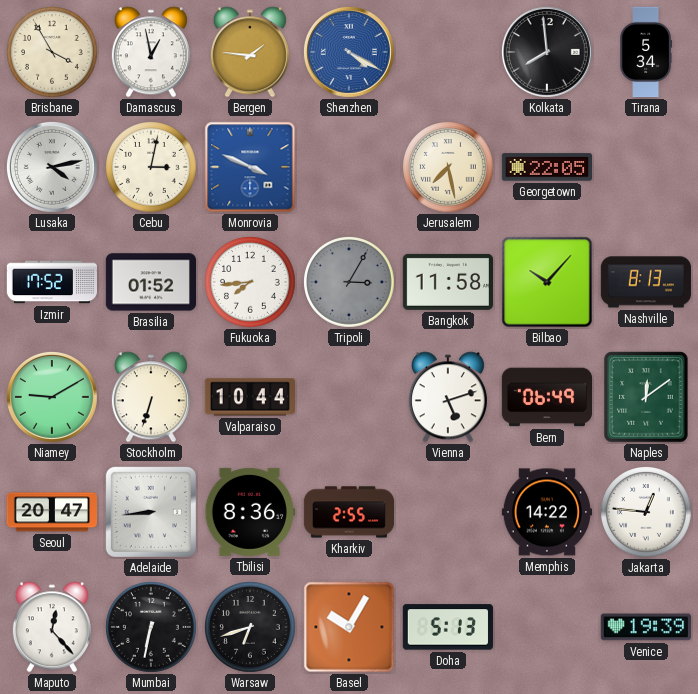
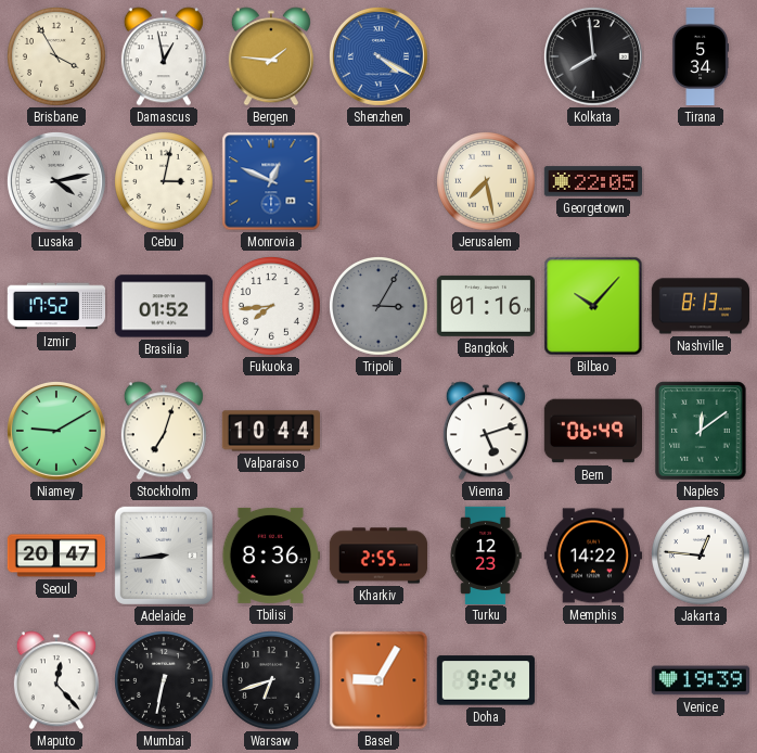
Monrovia: 3:49 -> 12:49 (271, 181)
Bangkok: 11:58 -> 01:16 (485, 306)
Stockholm: 6:33 -> 7:03 (164, 431)
Turku: none -> 12:23 (486, 554)
Basel: 10:05 -> 9:05 (378, 680)
Doha: 5:13 -> 9:24 (485, 680)
